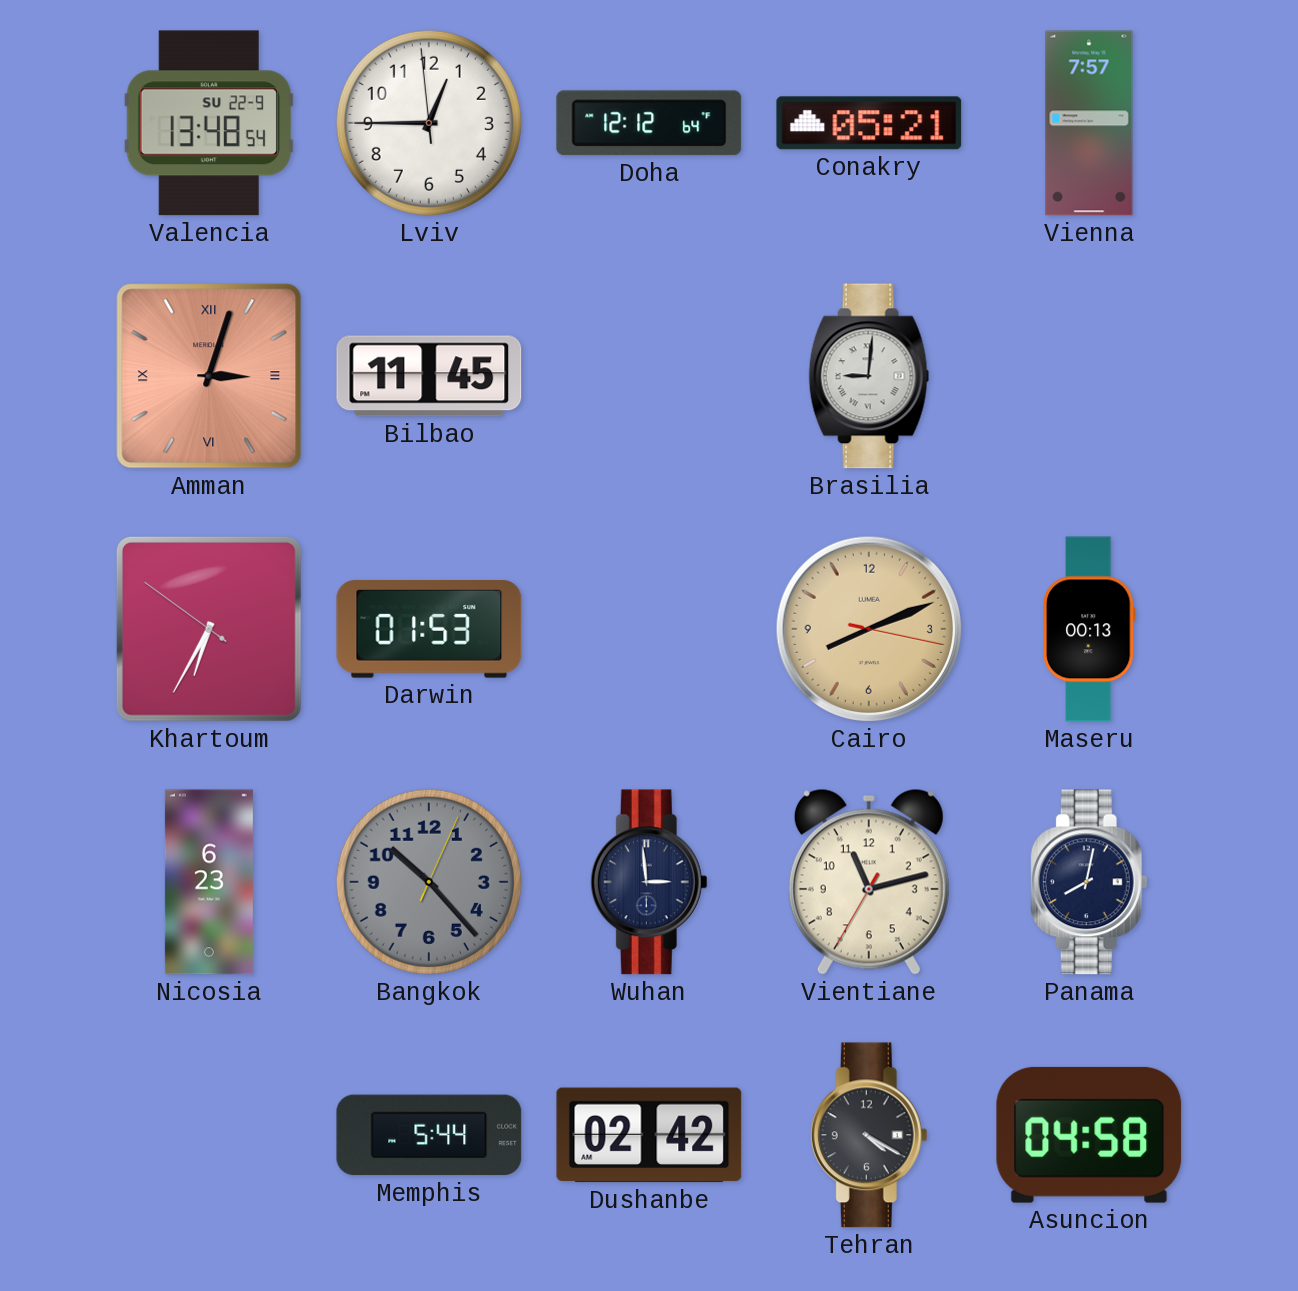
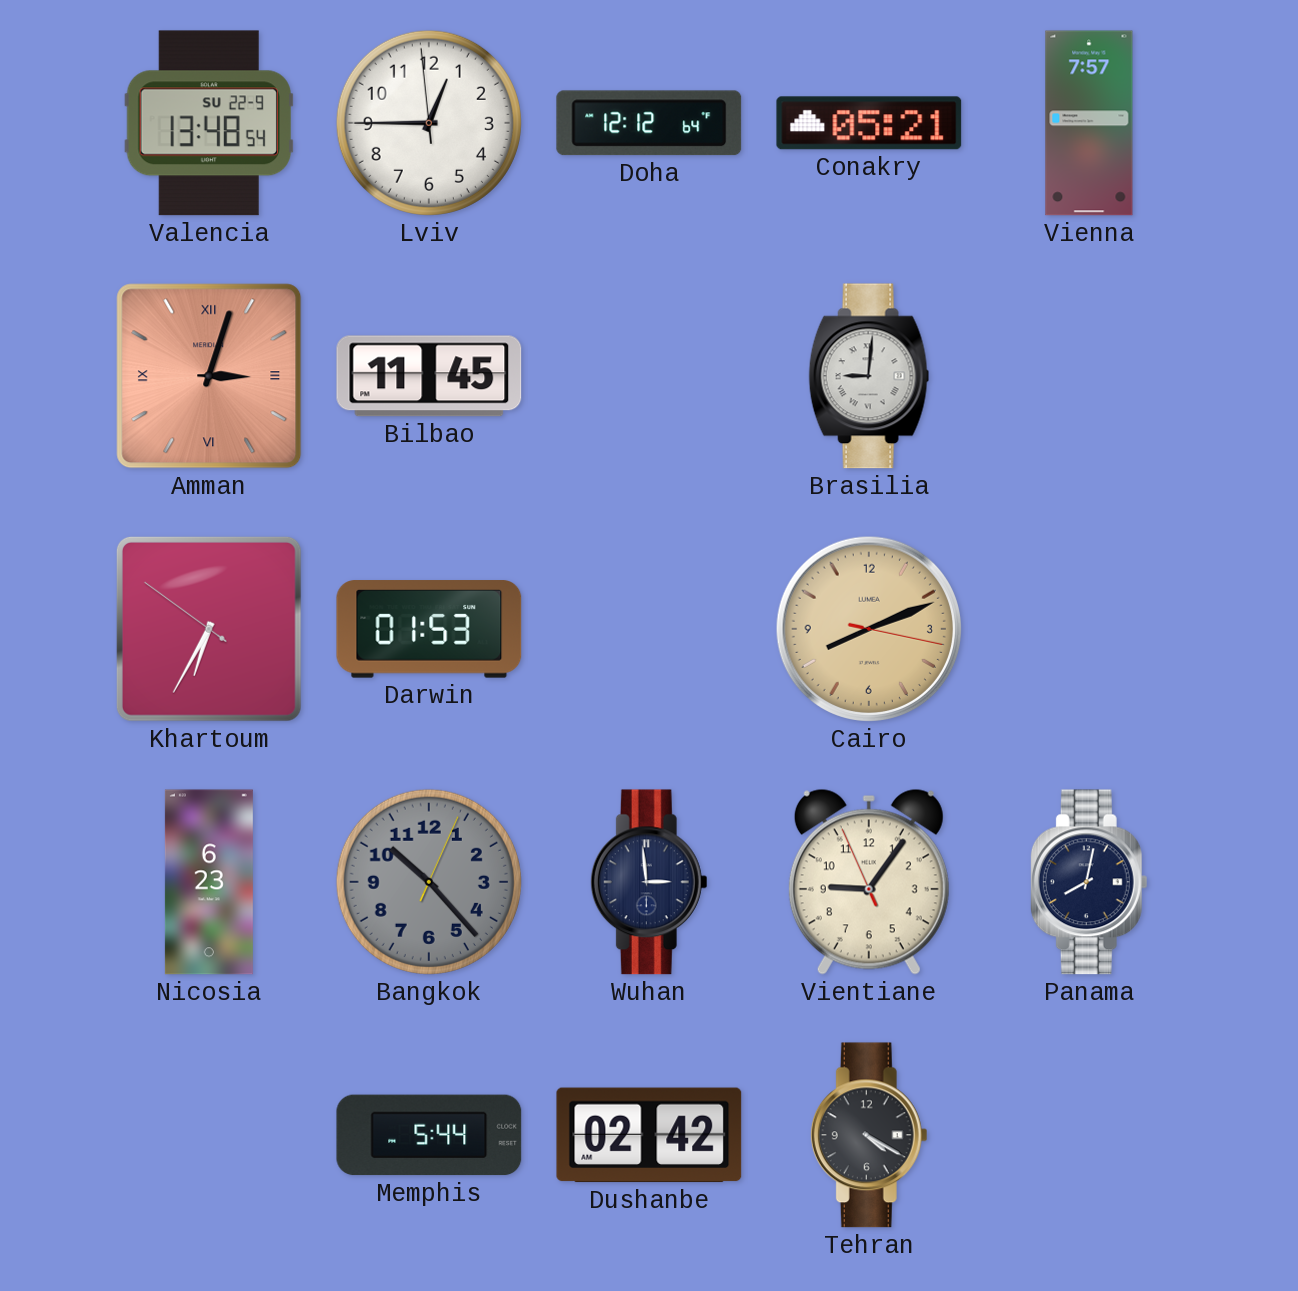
Maseru: 00:13 -> none (1090, 629)
Vientiane: 11:12 -> 9:05 (869, 882)
Asuncion: 04:58 -> none (1089, 1135)
